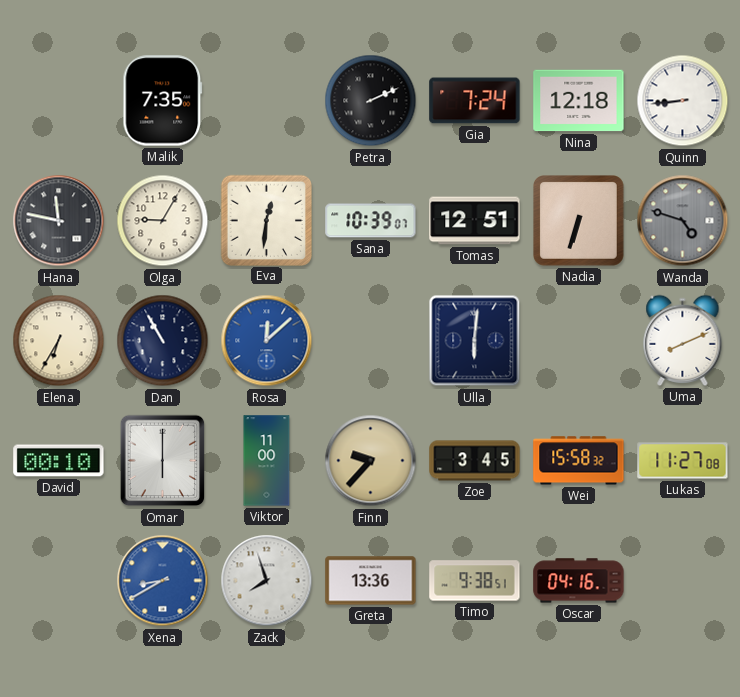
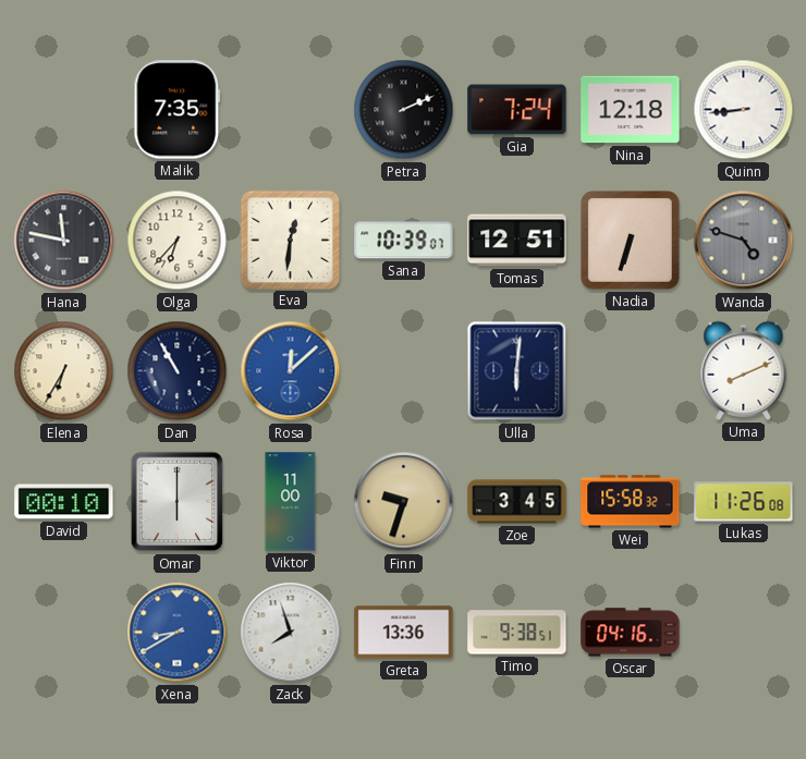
Olga: 9:05 -> 6:37 (178, 241)
Finn: 9:37 -> 9:33 (404, 502)
Lukas: 11:27 -> 11:26 (744, 502)
